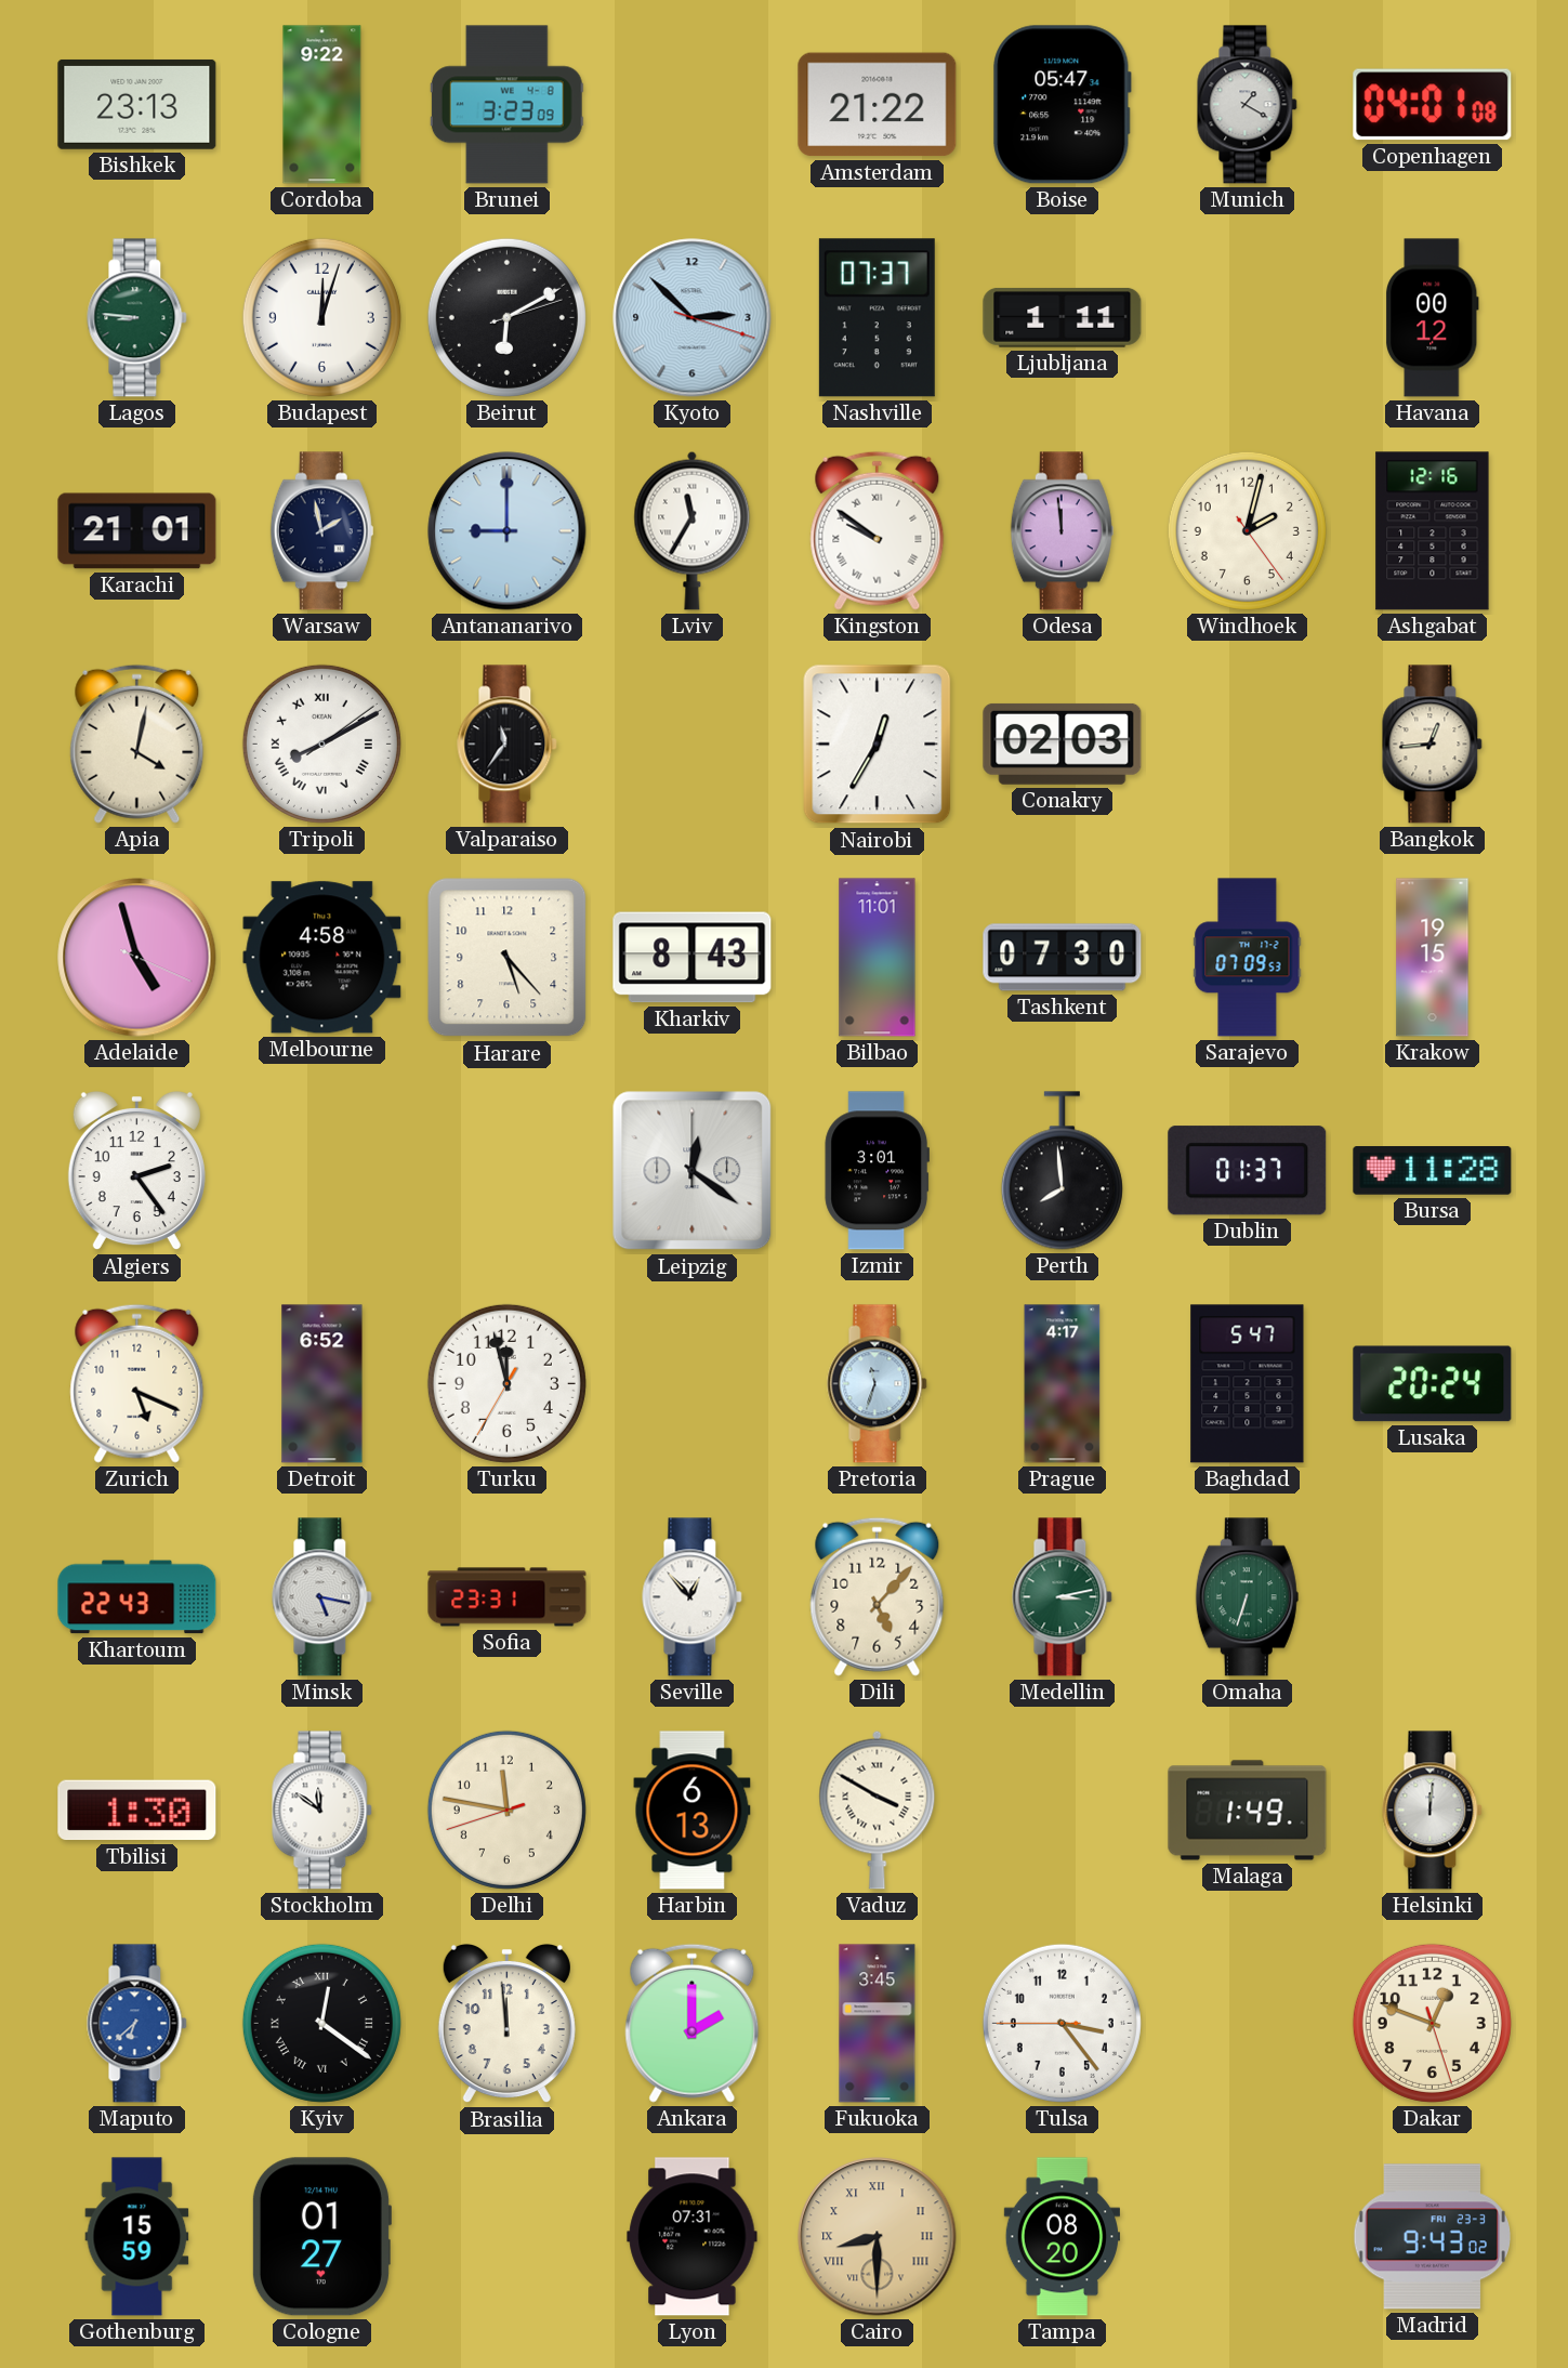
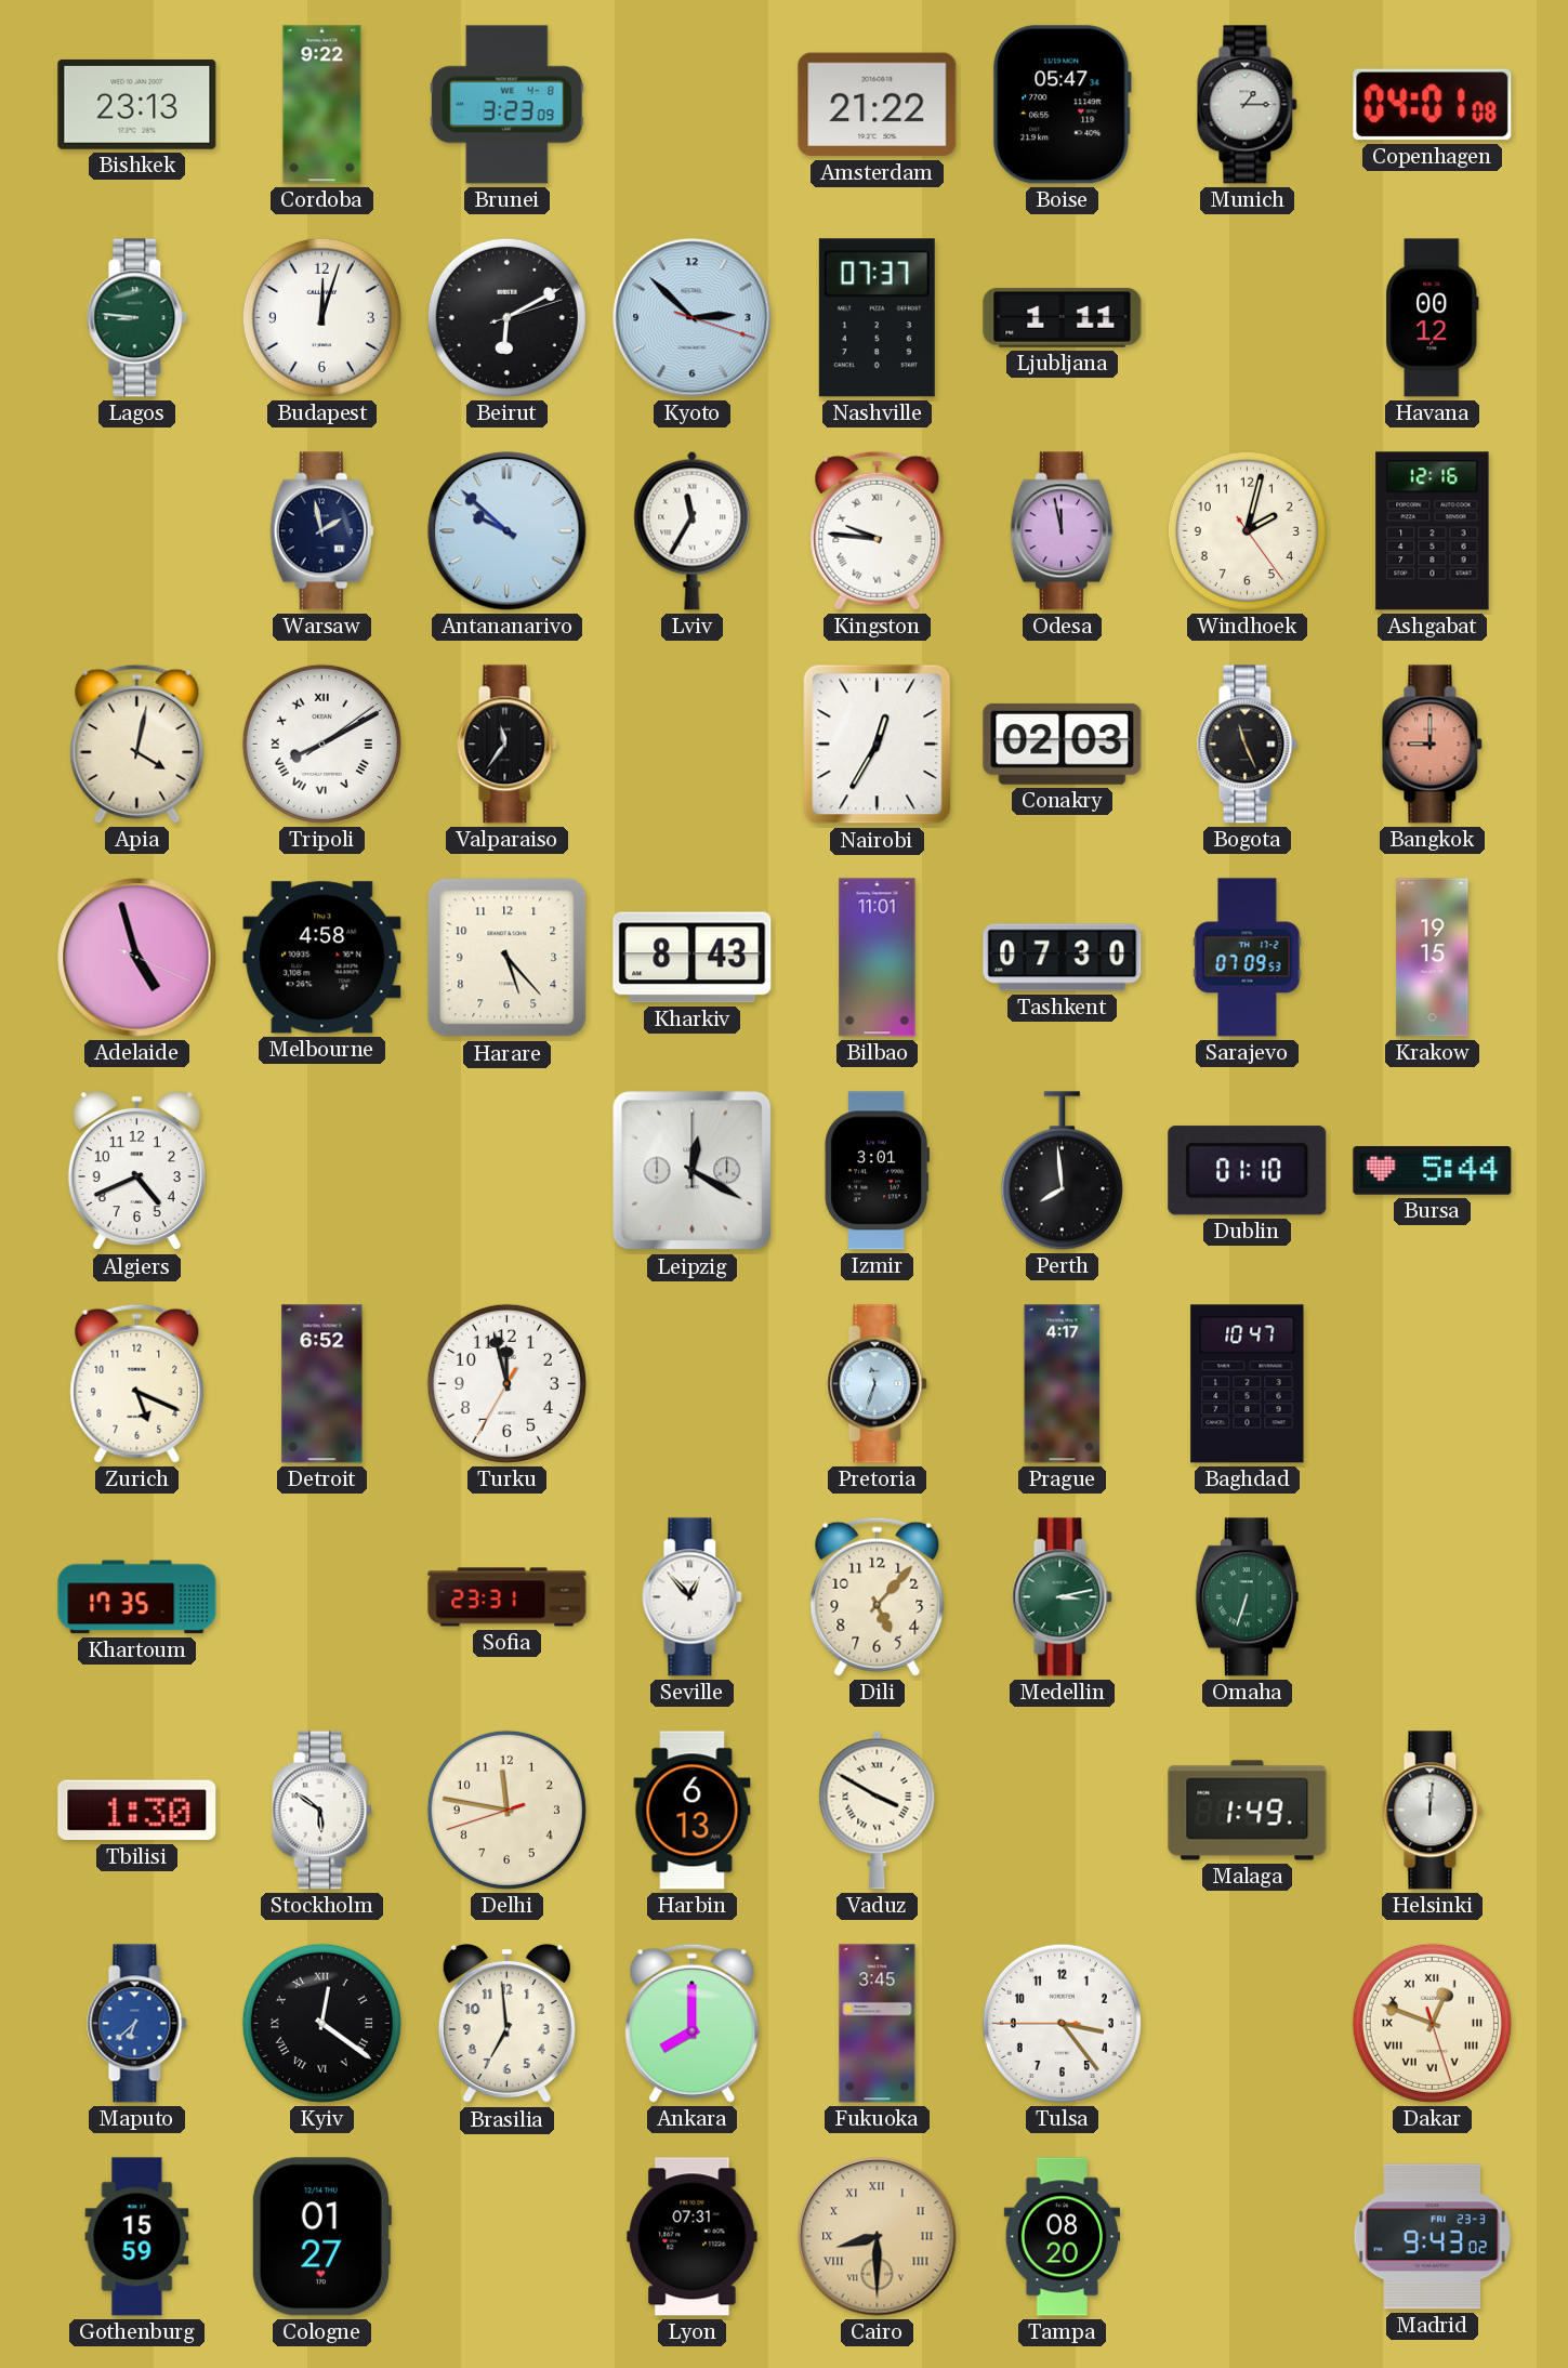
Munich: 1:20 -> 1:15 (1248, 105)
Karachi: 21:01 -> none (137, 531)
Antananarivo: 9:00 -> 9:52 (508, 531)
Kingston: 9:51 -> 9:46 (878, 530)
Odesa: 11:59 -> 11:58 (1062, 531)
Bogota: none -> 11:26 (1248, 745)
Bangkok: 12:44 -> 9:00 (1433, 745)
Bangkok dial: cream -> salmon (1433, 745)
Algiers: 2:24 -> 4:41 (136, 1171)
Leipzig: 12:21 -> 12:20 (693, 1171)
Dublin: 01:37 -> 01:10 (1248, 1171)
Bursa: 11:28 -> 5:44 (1433, 1171)
Baghdad: 5:47 -> 10:47 (1248, 1384)
Lusaka: 20:24 -> none (1433, 1384)
Khartoum: 22:43 -> 17:35 (137, 1597)
Minsk: 5:17 -> none (322, 1597)
Stockholm: 11:51 -> 5:51 (322, 1811)
Brasilia: 11:59 -> 6:59 (506, 2024)
Ankara: 2:00 -> 8:00 (693, 2023)
Dakar numerals: Arabic -> Roman (1432, 2023)
